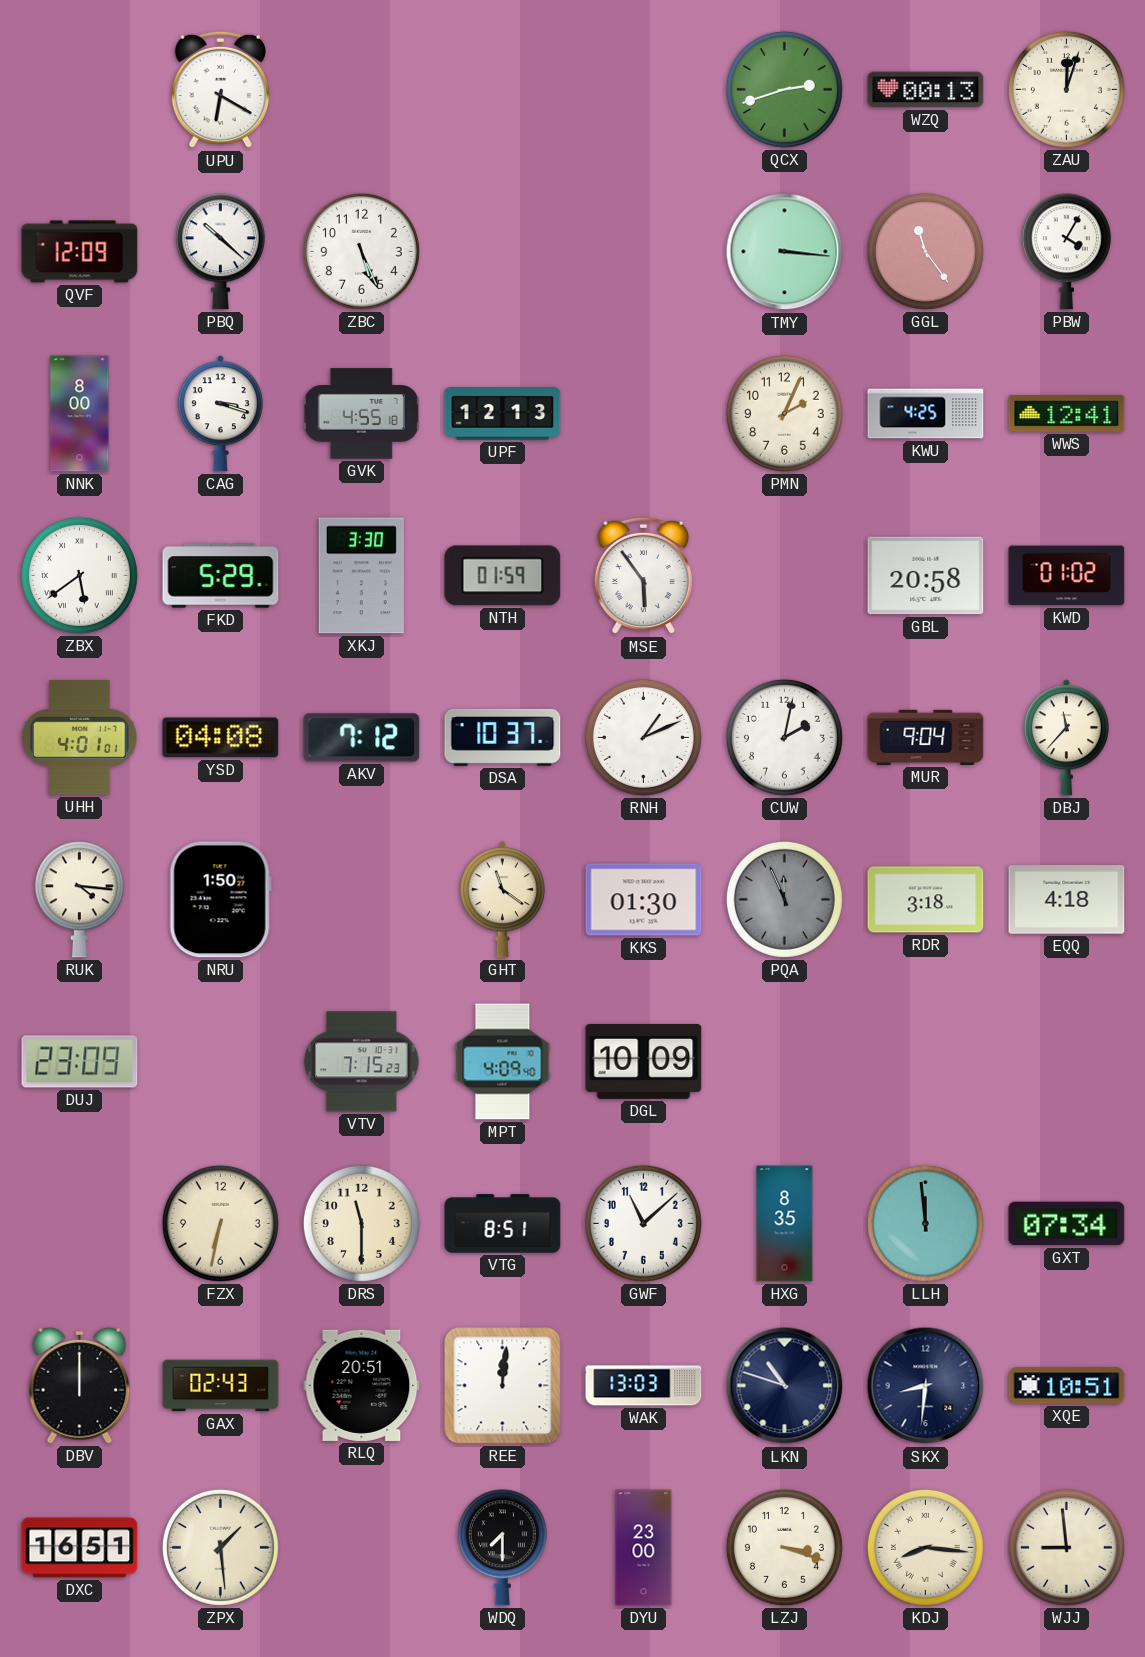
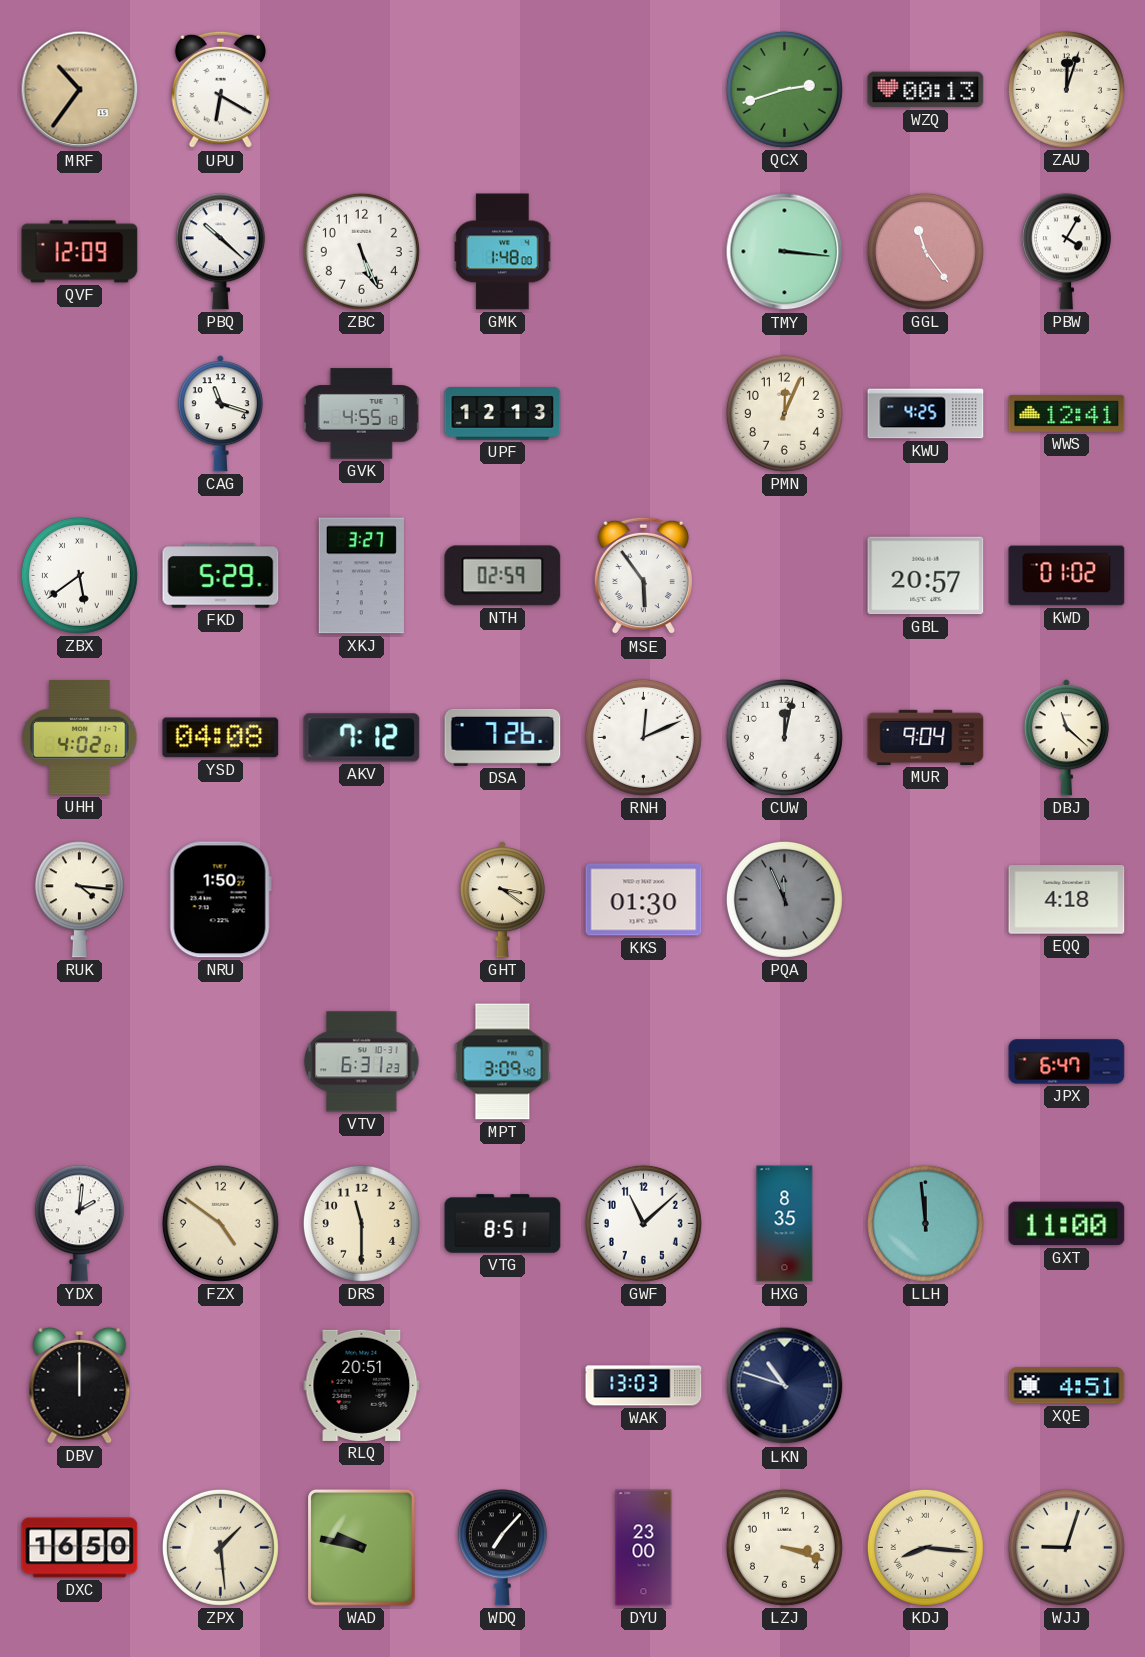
MRF: none -> 10:36 (80, 90)
GMK: none -> 1:48 (503, 252)
NNK: 8:00 -> none (80, 414)
CAG: 3:18 -> 11:18 (220, 414)
PMN: 2:04 -> 12:04 (784, 413)
XKJ: 3:30 -> 3:27 (361, 576)
NTH: 01:59 -> 02:59 (503, 576)
GBL: 20:58 -> 20:57 (926, 576)
UHH: 4:01 -> 4:02 (80, 738)
DSA: 10:37 -> 7:26 (503, 737)
RNH: 1:11 -> 12:11 (643, 737)
CUW: 2:02 -> 12:02 (784, 737)
DBJ: 11:37 -> 11:22 (1066, 738)
GHT: 11:21 -> 3:21 (502, 900)
RDR: 3:18 -> none (926, 900)
DUJ: 23:09 -> none (80, 1062)
VTV: 7:15 -> 6:31 (362, 1062)
MPT: 4:09 -> 3:09 (503, 1062)
DGL: 10:09 -> none (644, 1061)
JPX: none -> 6:47 (1067, 1062)
YDX: none -> 2:01 (79, 1224)
FZX: 6:32 -> 4:51 (220, 1223)
GXT: 07:34 -> 11:00 (1067, 1224)
GAX: 02:43 -> none (221, 1386)
REE: 12:01 -> none (503, 1386)
SKX: 8:31 -> none (926, 1386)
XQE: 10:51 -> 4:51 (1067, 1386)
DXC: 16:51 -> 16:50 (80, 1548)
WAD: none -> 9:47 (362, 1548)
WDQ: 7:30 -> 7:07 (502, 1548)
WJJ: 8:59 -> 9:03 (1066, 1547)
